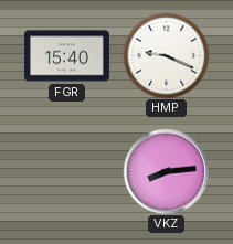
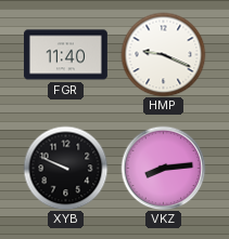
FGR: 15:40 -> 11:40 (65, 55)
XYB: none -> 9:49 (65, 168)
